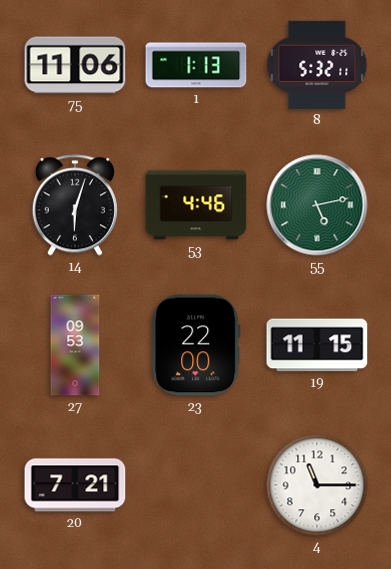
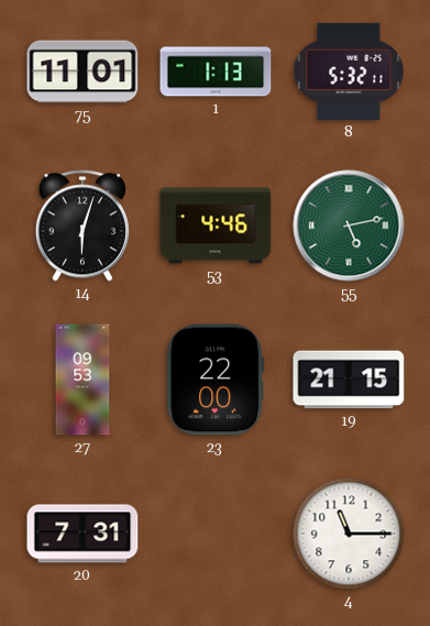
75: 11:06 -> 11:01 (82, 72)
19: 11:15 -> 21:15 (349, 380)
20: 7:21 -> 7:31 (82, 534)
